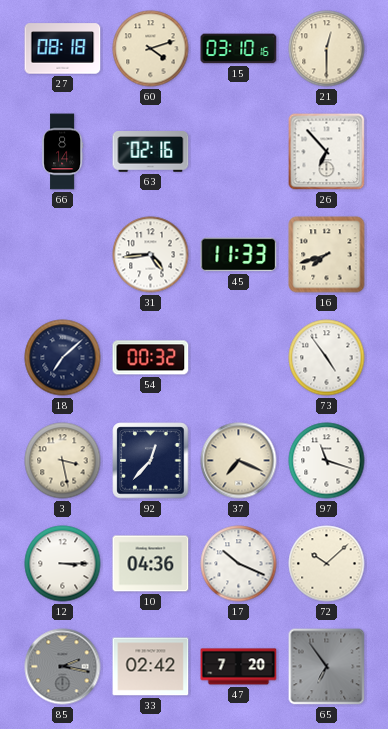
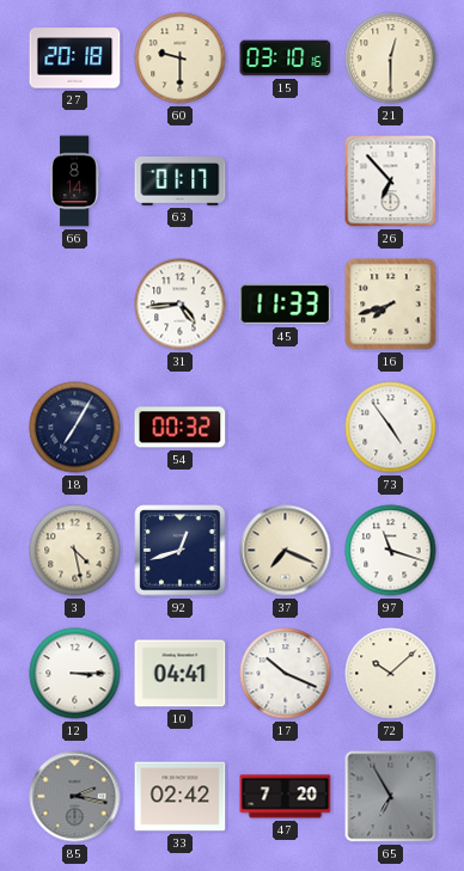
27: 08:18 -> 20:18 (75, 59)
60: 4:12 -> 9:30 (181, 59)
63: 02:16 -> 01:17 (181, 182)
18: 7:08 -> 7:05 (75, 428)
3: 3:28 -> 4:28 (75, 551)
92: 12:37 -> 12:42 (181, 551)
10: 04:36 -> 04:41 (181, 674)
65: 6:54 -> 6:55 (391, 797)
